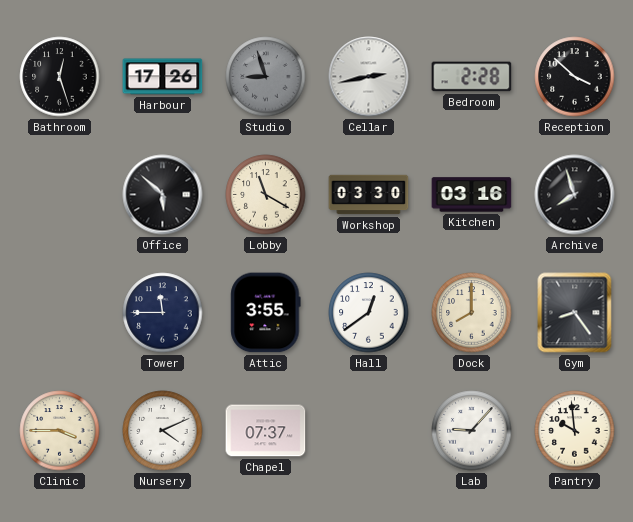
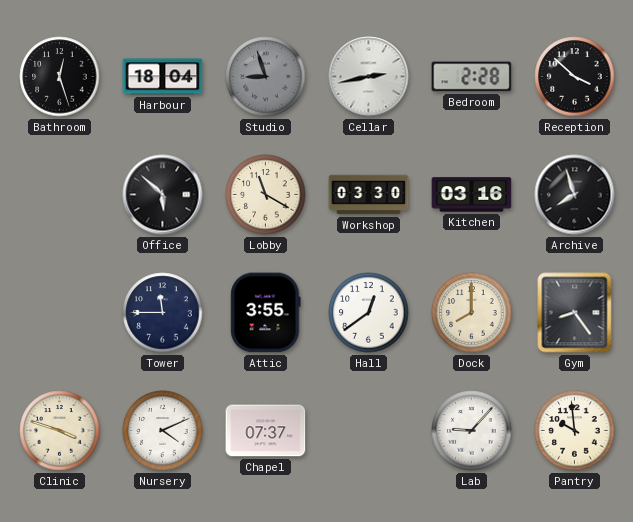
Harbour: 17:26 -> 18:04 (163, 77)
Clinic: 3:45 -> 3:48 (60, 431)
